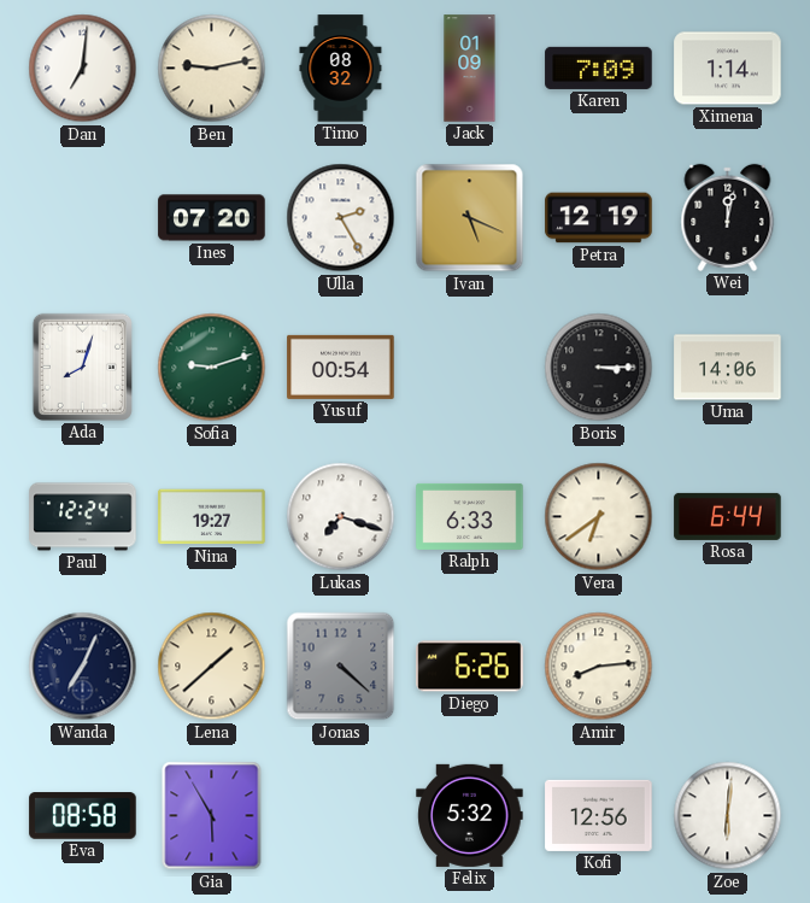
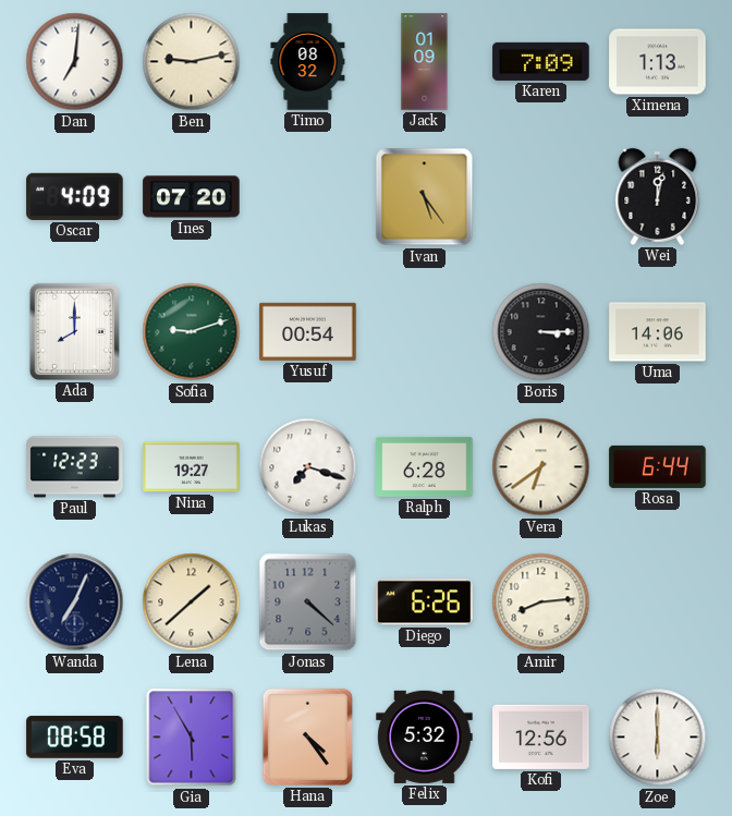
Ximena: 1:14 -> 1:13 (658, 62)
Oscar: none -> 4:09 (75, 196)
Ulla: 2:25 -> none (341, 218)
Ivan: 5:19 -> 5:24 (425, 197)
Petra: 12:19 -> none (599, 218)
Ada: 8:03 -> 8:00 (74, 331)
Paul: 12:24 -> 12:23 (75, 467)
Ralph: 6:33 -> 6:28 (425, 466)
Hana: none -> 4:24 (307, 736)
Zoe: 6:01 -> 6:00 (658, 738)
